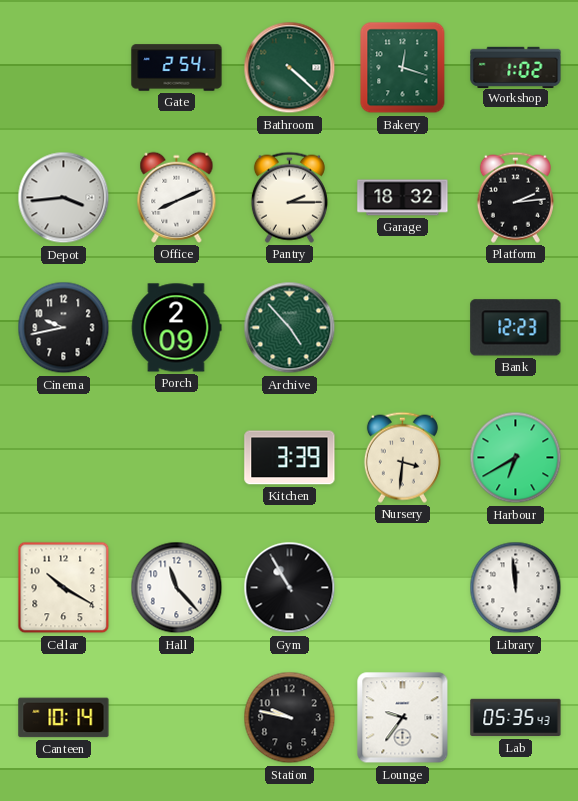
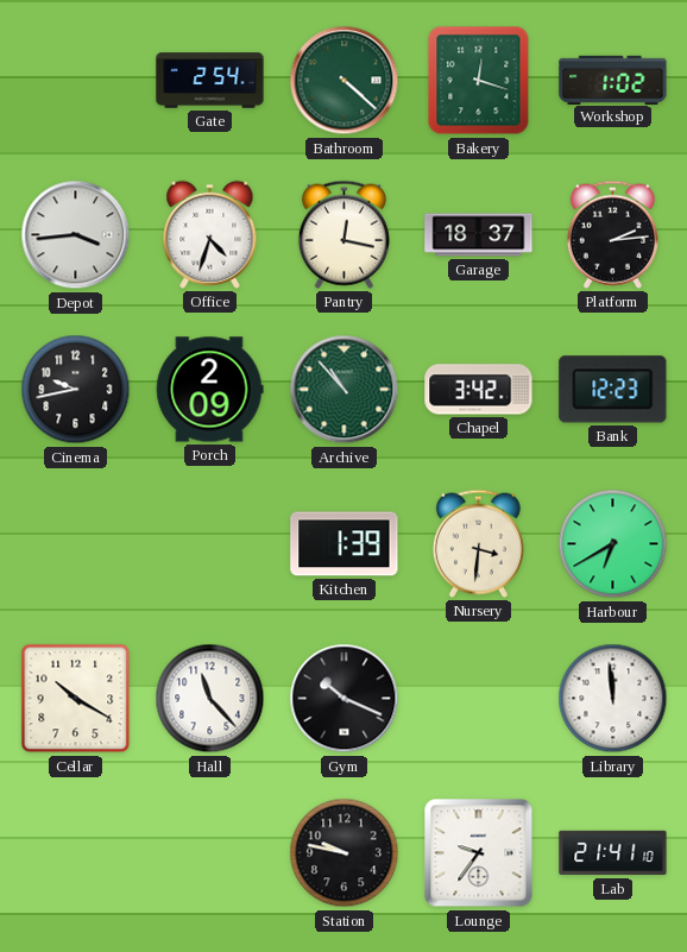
Office: 8:11 -> 4:33 (210, 234)
Pantry: 2:15 -> 12:17 (343, 234)
Garage: 18:32 -> 18:37 (479, 235)
Archive: 4:53 -> 10:53 (345, 390)
Chapel: none -> 3:42 (479, 390)
Kitchen: 3:39 -> 1:39 (345, 544)
Gym: 10:55 -> 10:19 (345, 699)
Canteen: 10:14 -> none (64, 718)
Lab: 05:35 -> 21:41 (613, 853)
